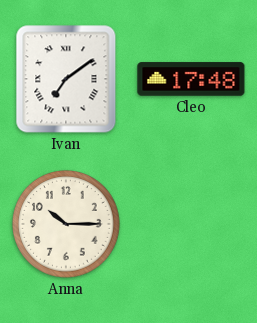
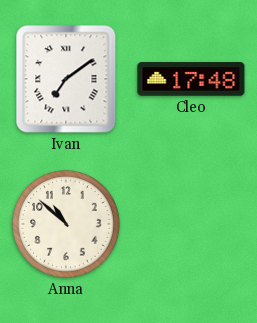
Anna: 10:15 -> 10:52 (67, 225)
